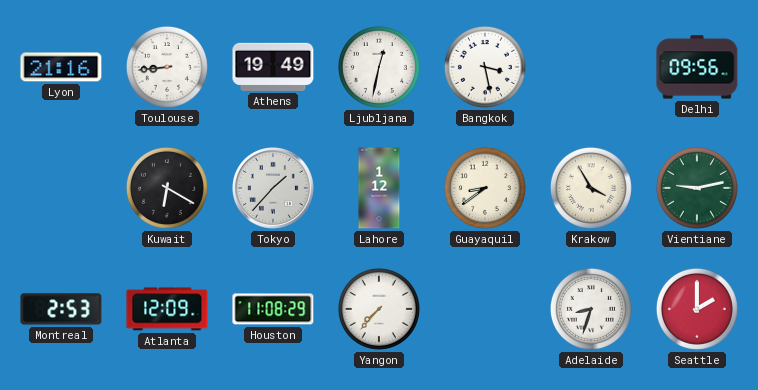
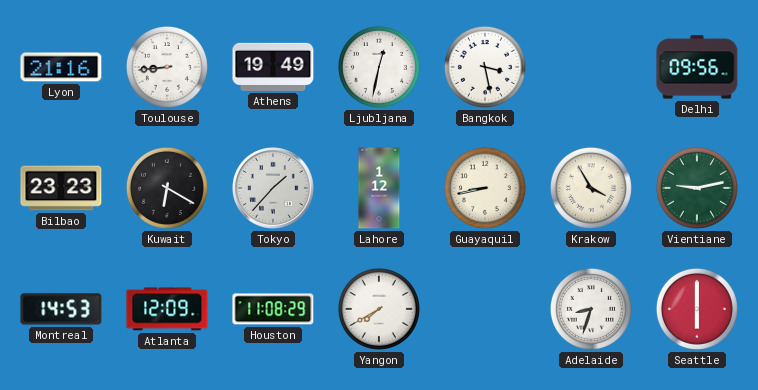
Bilbao: none -> 23:23 (61, 188)
Guayaquil: 8:39 -> 8:43 (485, 188)
Montreal: 2:53 -> 14:53 (61, 309)
Yangon: 7:37 -> 7:40 (379, 309)
Seattle: 2:00 -> 6:00 (697, 309)
